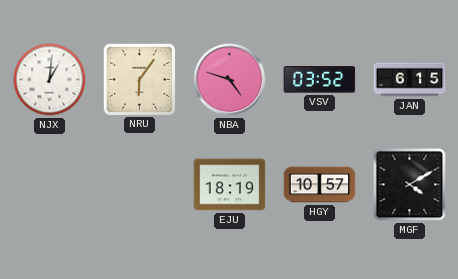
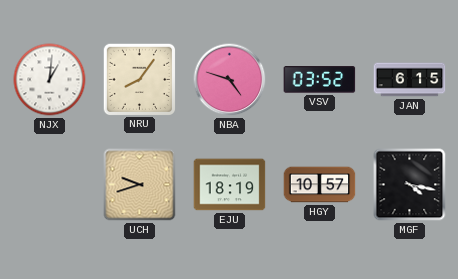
NRU: 6:06 -> 8:06 (139, 79)
UCH: none -> 9:42 (140, 185)
MGF: 4:10 -> 4:17 (410, 185)
